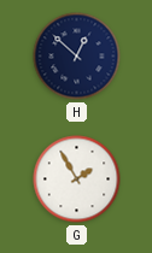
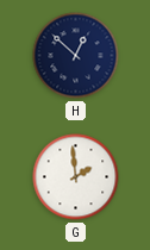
G: 1:55 -> 1:59 (76, 177)
